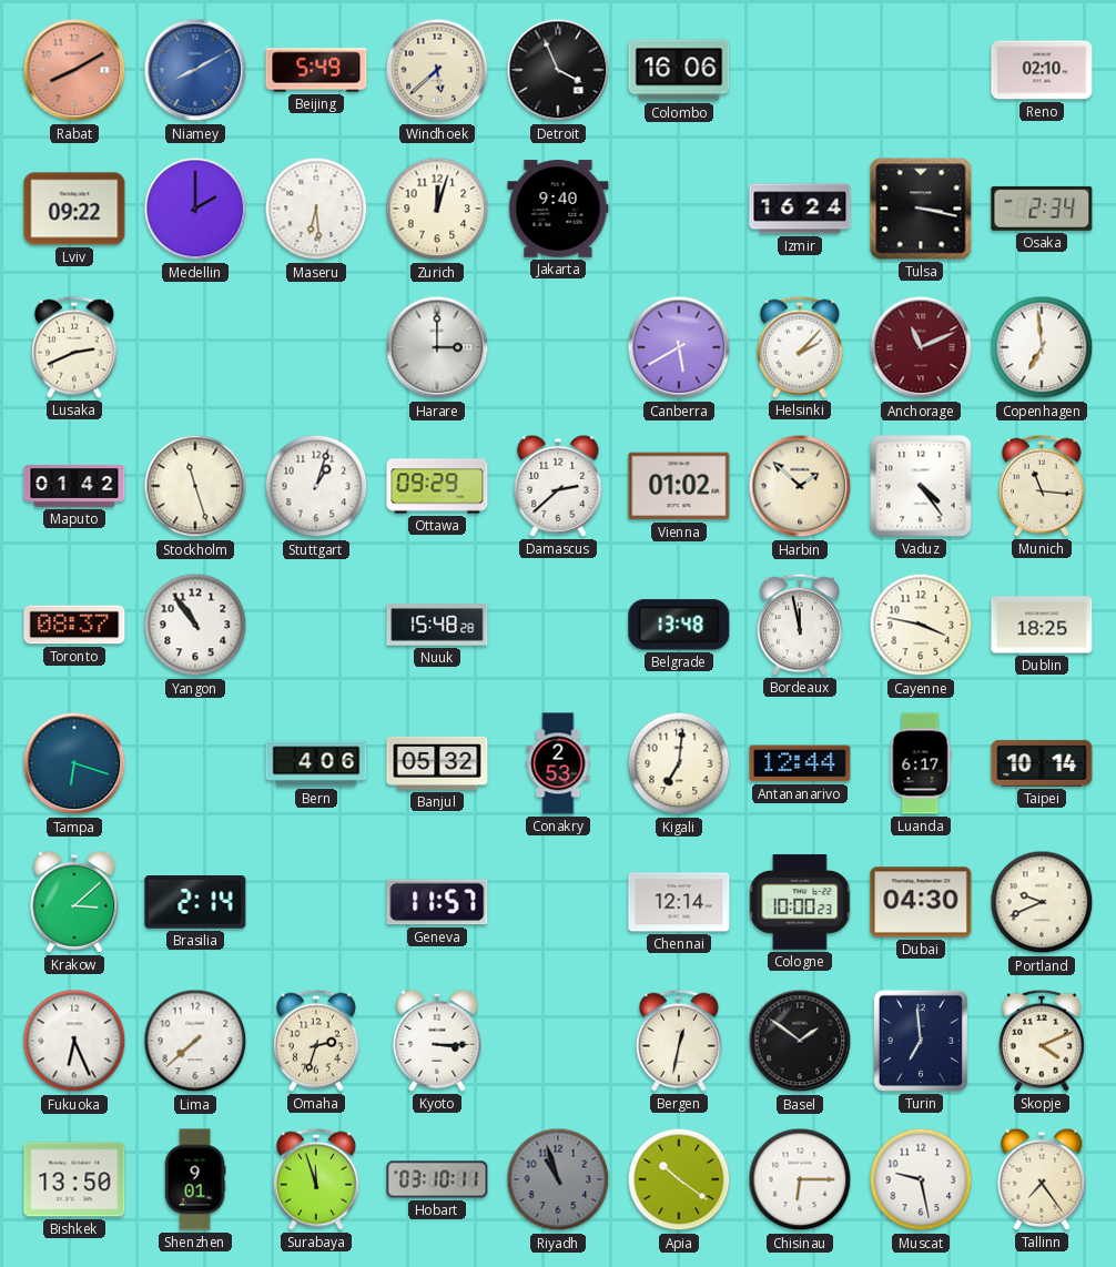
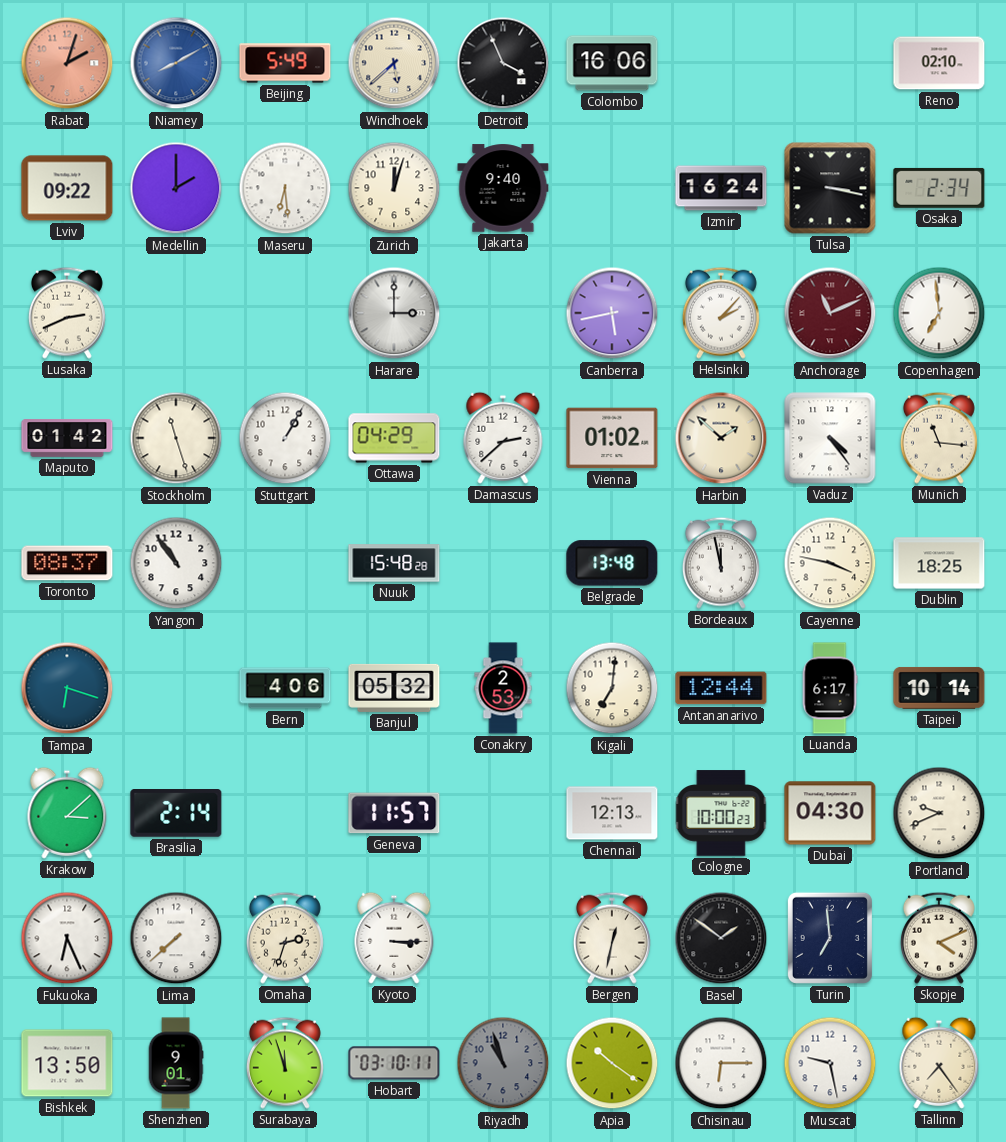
Rabat: 8:10 -> 2:03 (67, 63)
Canberra: 5:40 -> 5:43 (612, 313)
Stuttgart: 1:03 -> 1:05 (285, 438)
Ottawa: 09:29 -> 04:29 (394, 438)
Chennai: 12:14 -> 12:13 (612, 813)
